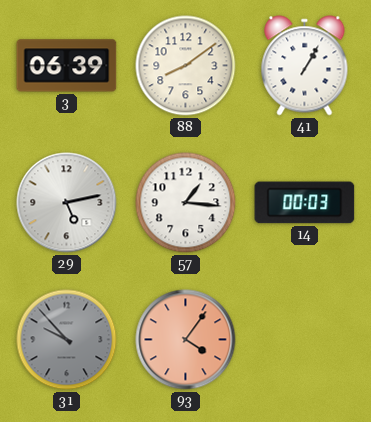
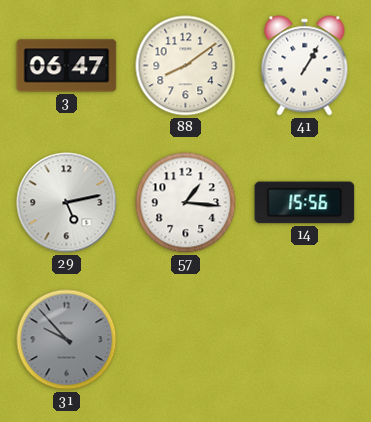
3: 06:39 -> 06:47 (67, 66)
14: 00:03 -> 15:56 (305, 203)
93: 4:06 -> none (186, 340)
